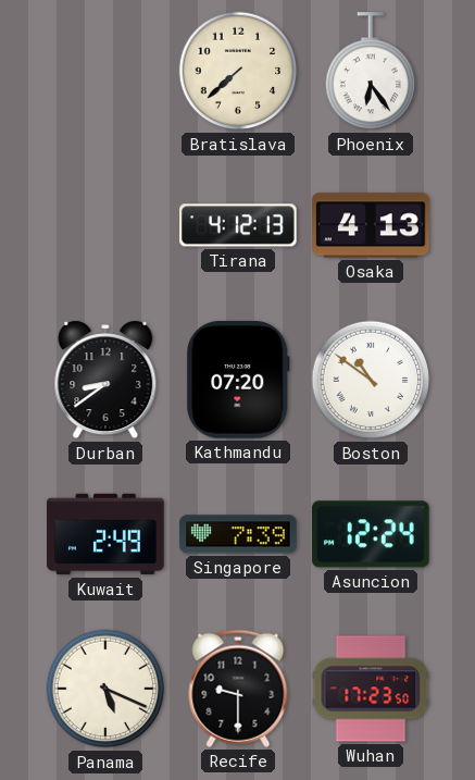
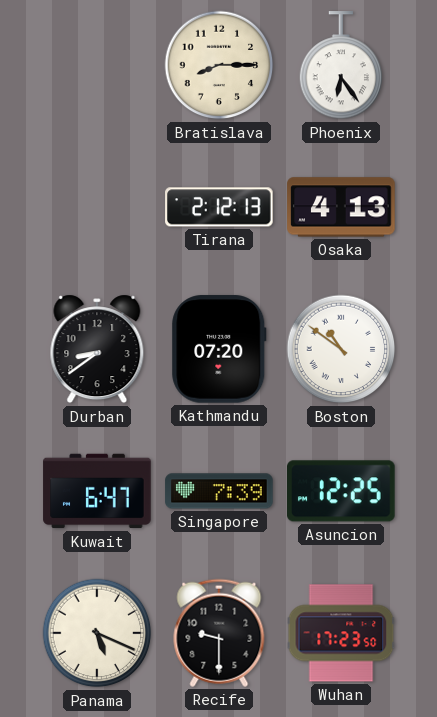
Bratislava: 7:38 -> 8:15 (219, 65)
Tirana: 4:12 -> 2:12 (219, 207)
Kuwait: 2:49 -> 6:47 (97, 491)
Asuncion: 12:24 -> 12:25 (341, 491)
